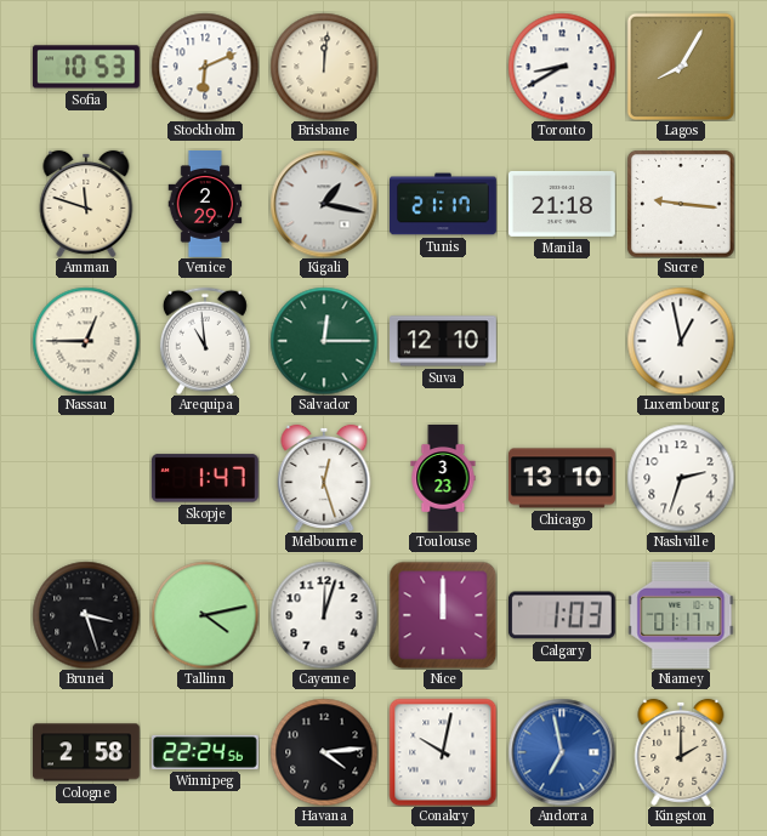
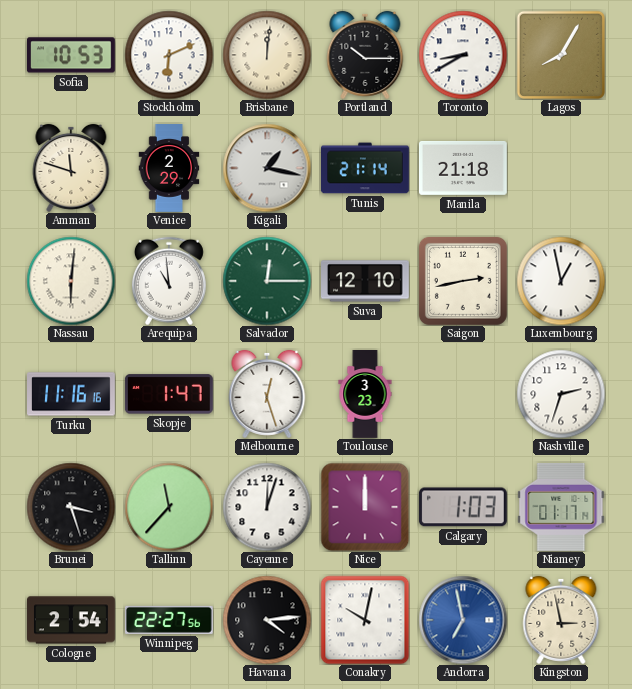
Portland: none -> 10:15 (365, 55)
Tunis: 21:17 -> 21:14 (366, 168)
Sucre: 9:16 -> none (681, 204)
Nassau: 12:45 -> 6:01 (71, 281)
Saigon: none -> 2:43 (463, 281)
Turku: none -> 11:16 (72, 394)
Chicago: 13:10 -> none (562, 478)
Tallinn: 4:13 -> 11:37 (169, 507)
Cologne: 2:58 -> 2:54 (72, 620)
Winnipeg: 22:24 -> 22:27 (169, 620)
Kingston: 2:00 -> 2:58 (561, 620)
